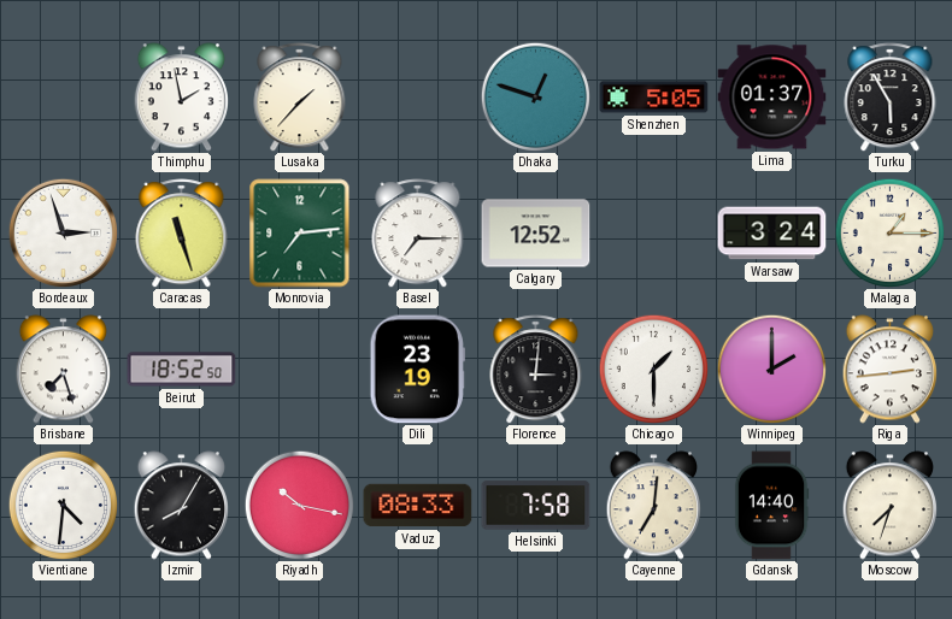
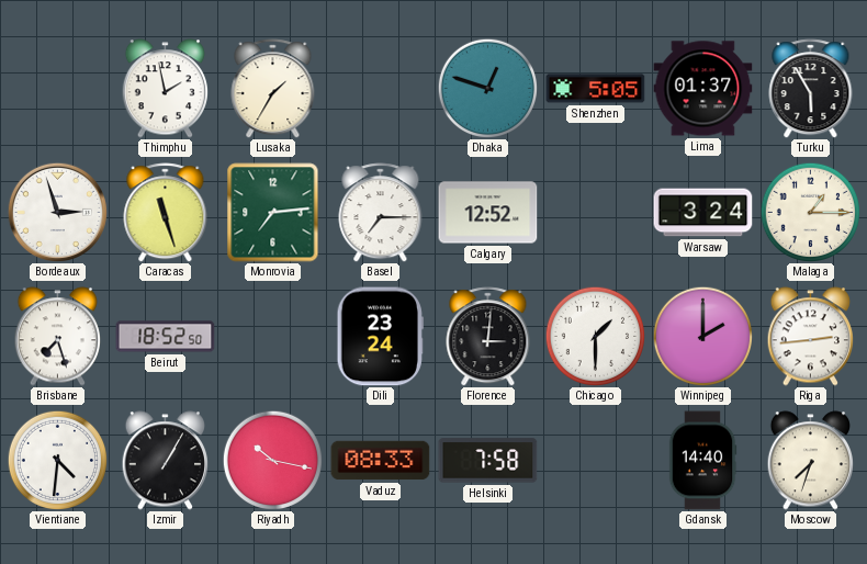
Lusaka: 1:37 -> 1:35 (273, 89)
Dili: 23:19 -> 23:24 (380, 337)
Izmir: 8:05 -> 1:05 (165, 461)
Cayenne: 7:01 -> none (653, 506)
